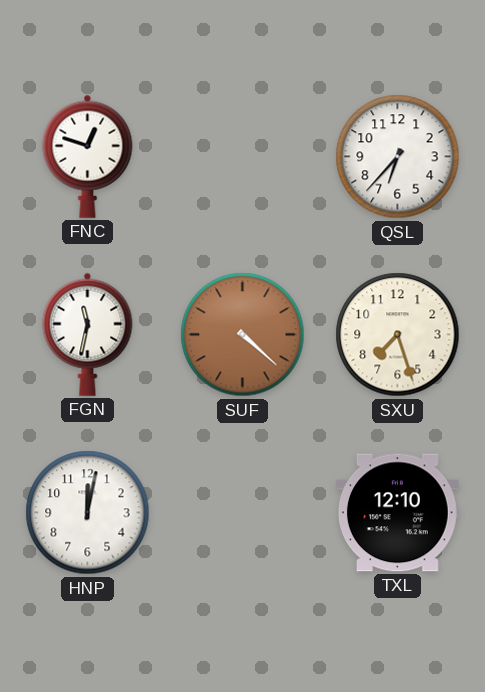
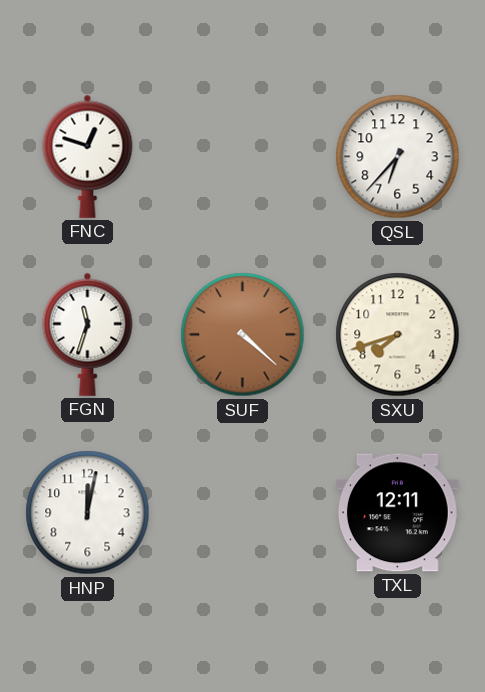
FGN: 11:32 -> 11:33 (88, 334)
SXU: 7:27 -> 7:42 (398, 335)
TXL: 12:10 -> 12:11 (397, 513)
